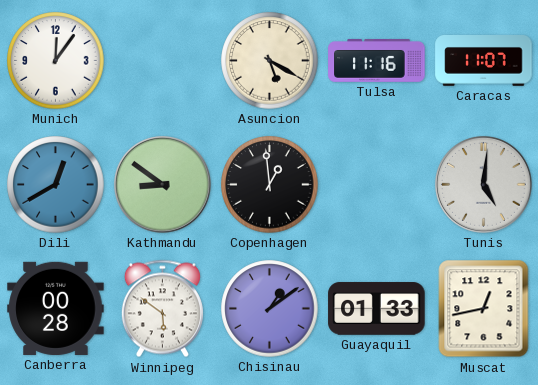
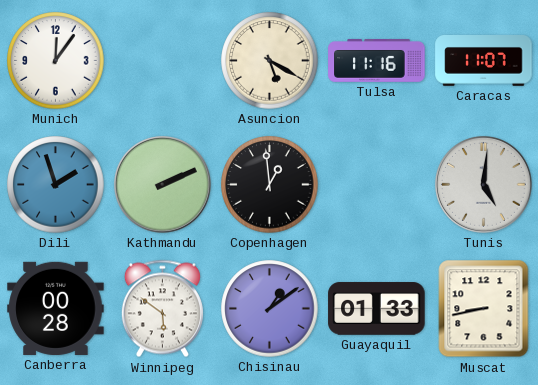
Dili: 12:40 -> 1:57 (56, 185)
Kathmandu: 8:51 -> 2:11 (162, 185)
Muscat: 12:43 -> 8:43 (484, 309)
